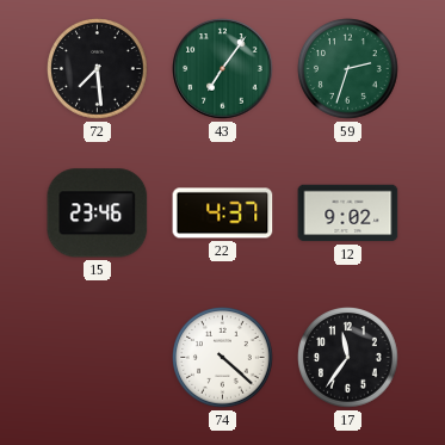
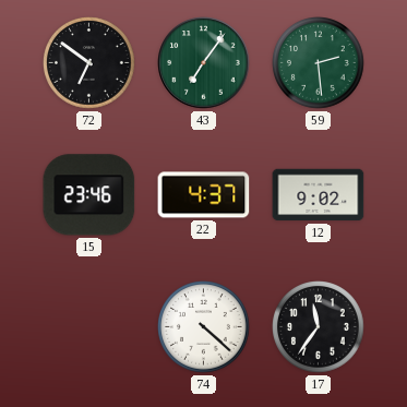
72: 7:29 -> 6:51 (89, 63)
59: 2:33 -> 2:29 (319, 63)
